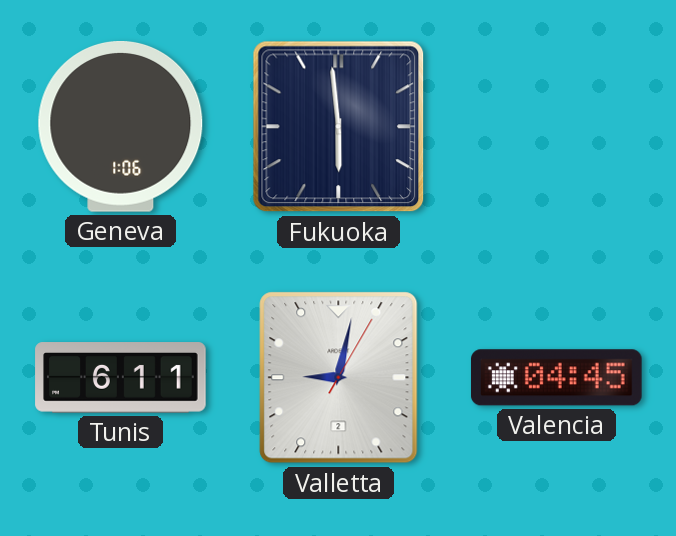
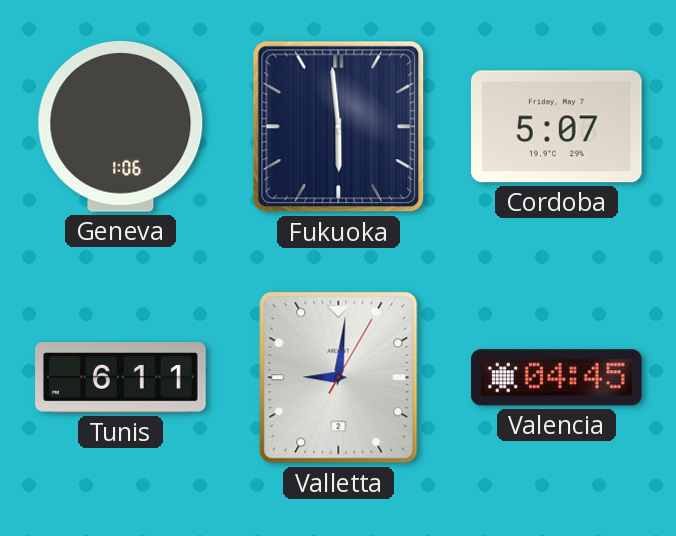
Cordoba: none -> 5:07 (556, 127)
Valletta: 9:02 -> 9:01 (339, 378)
